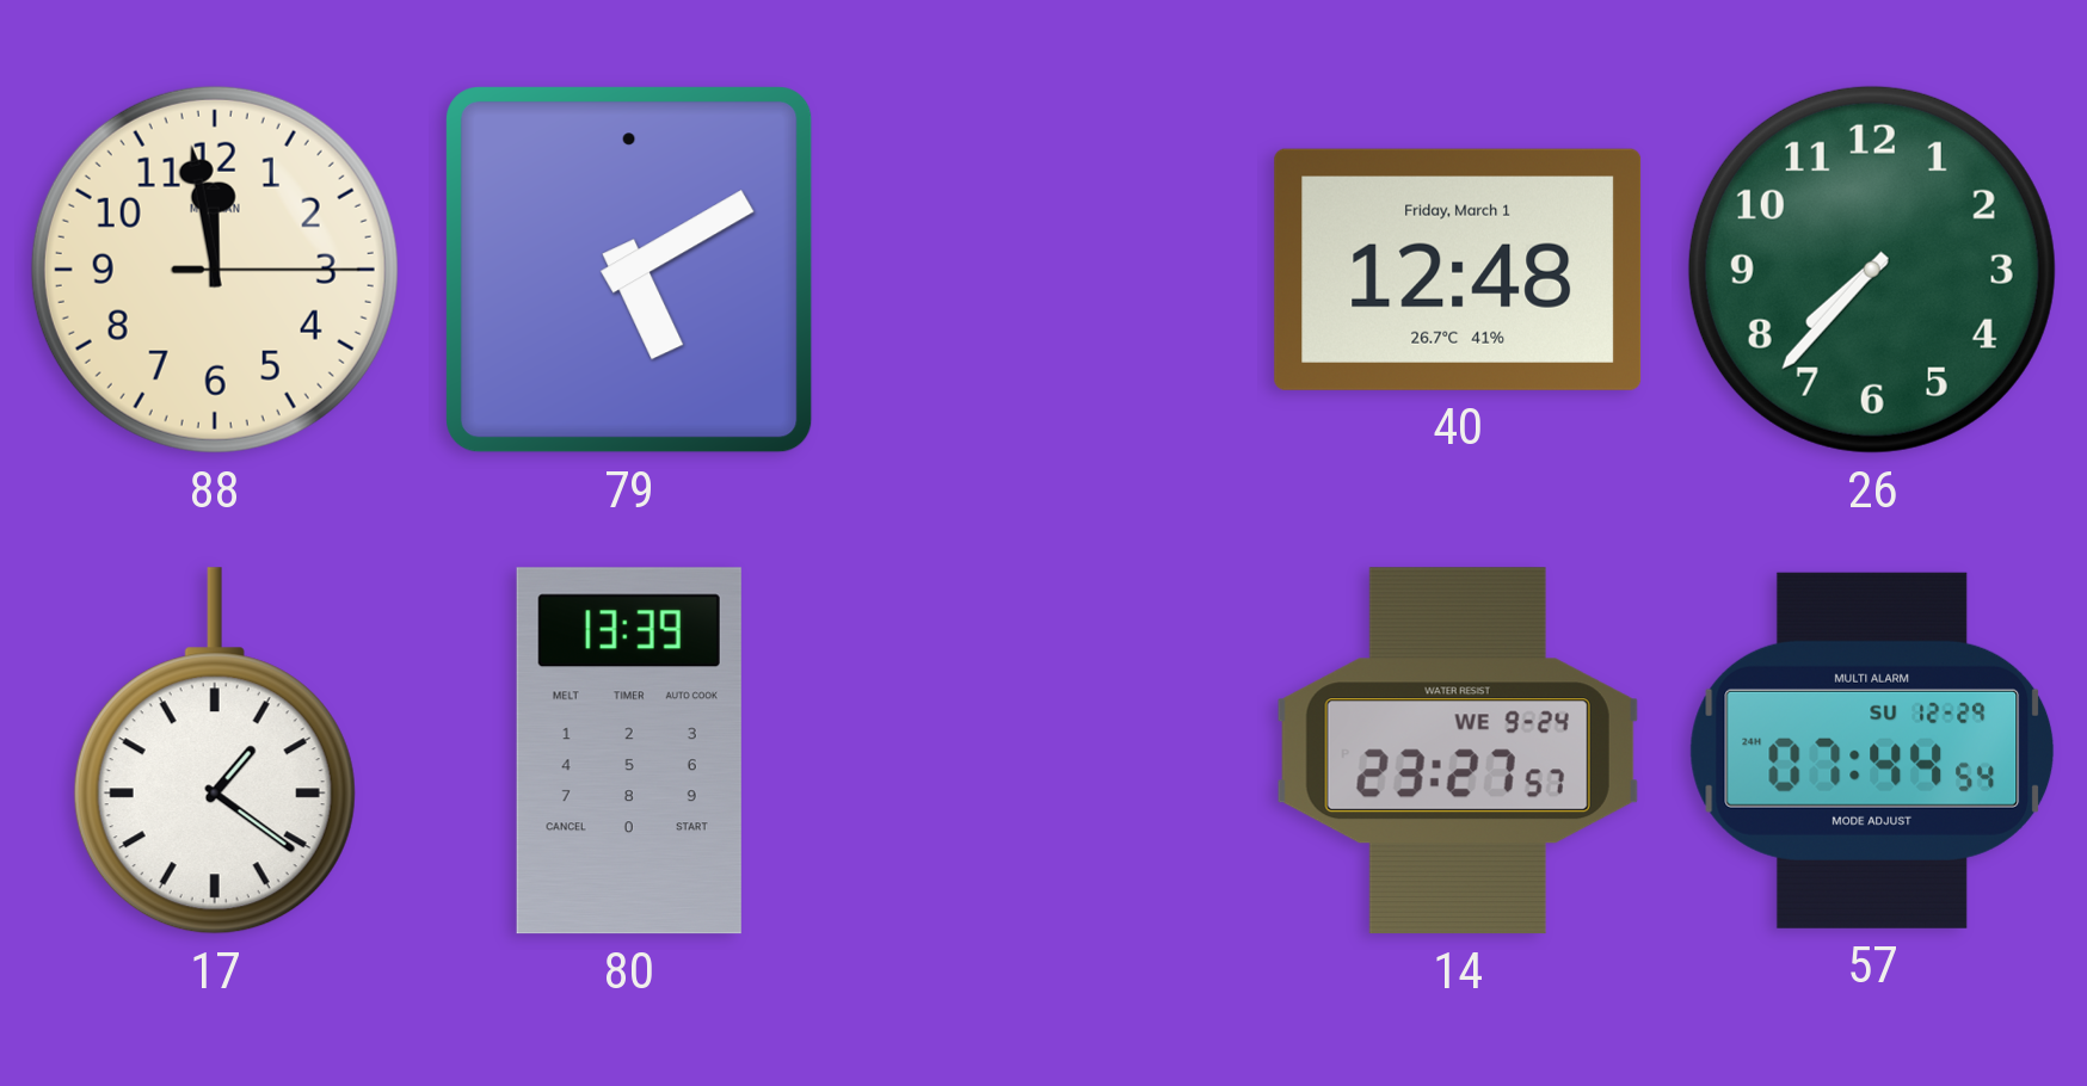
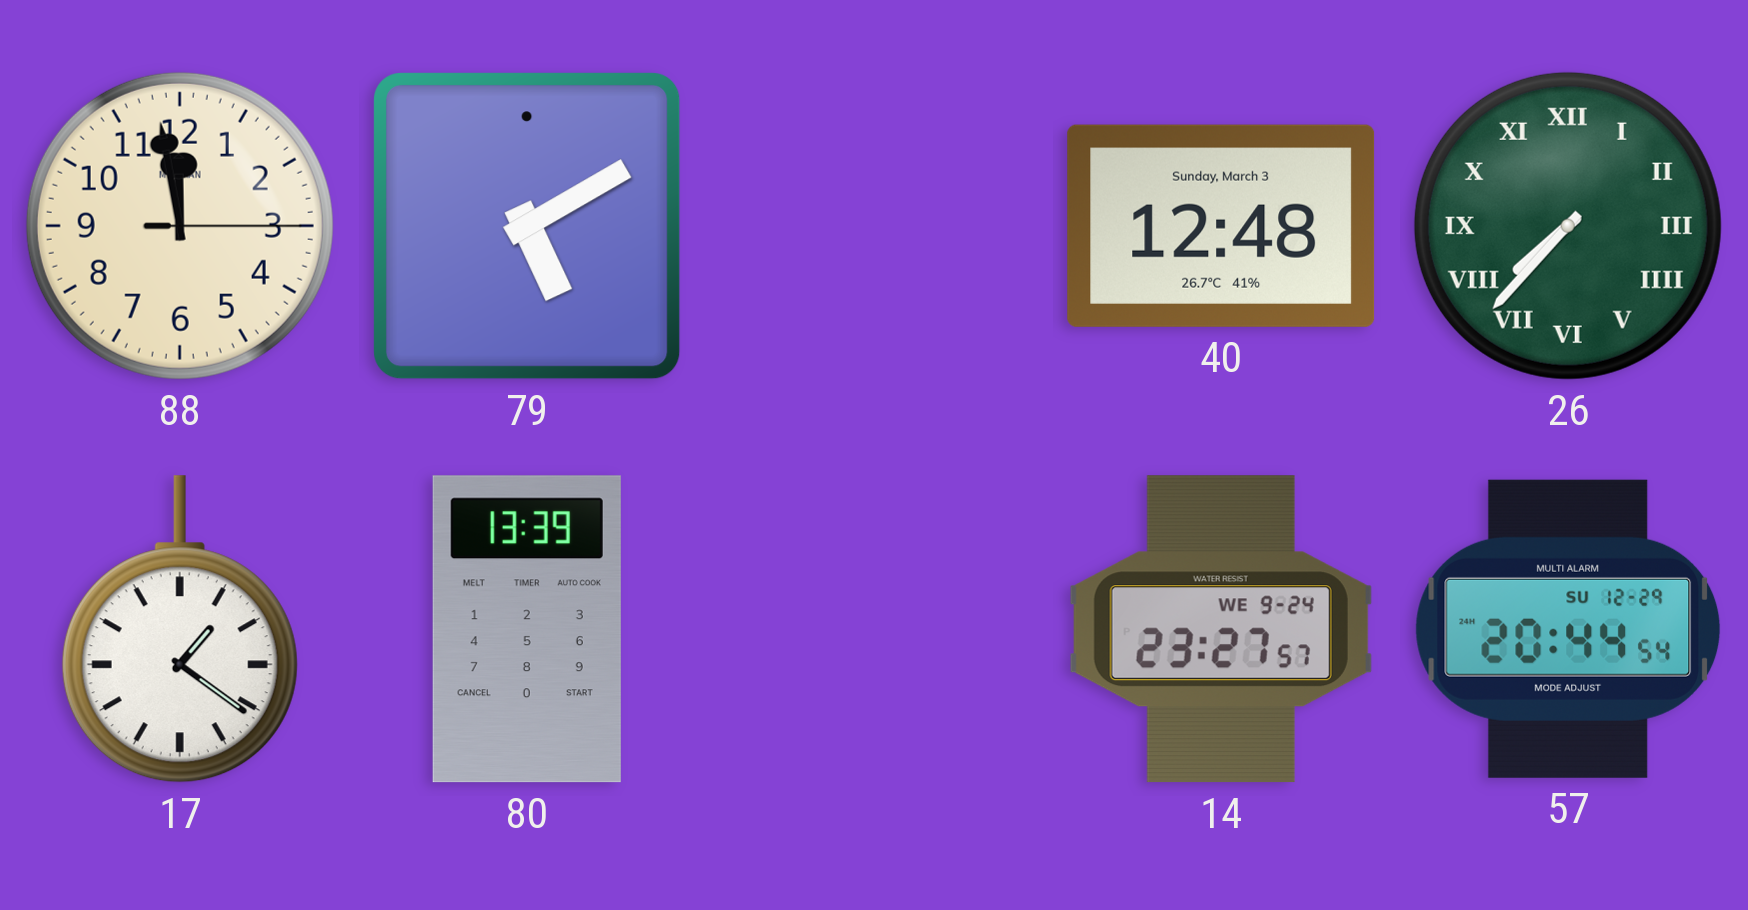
40 date: Friday, March 1 -> Sunday, March 3 (1221, 226)
26 numerals: Arabic -> Roman (1568, 226)
57: 07:44 -> 20:44 (1568, 629)
